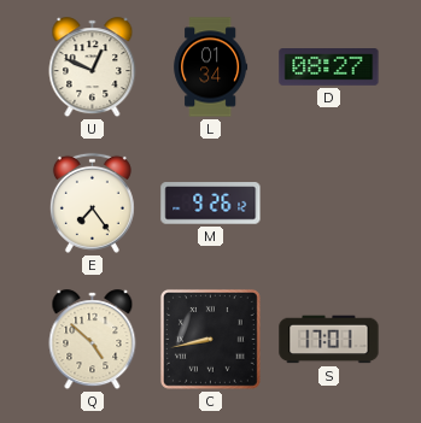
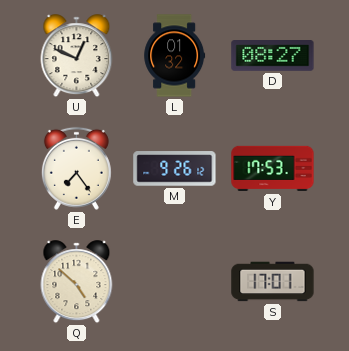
L: 01:34 -> 01:32 (175, 56)
Y: none -> 17:53 (273, 169)
C: 8:43 -> none (210, 339)
